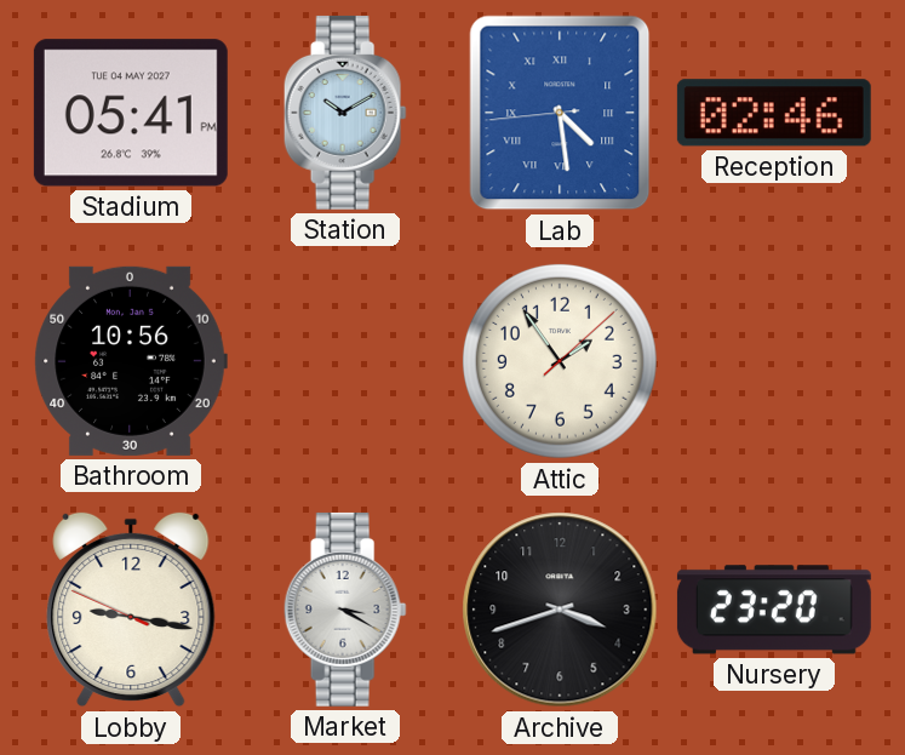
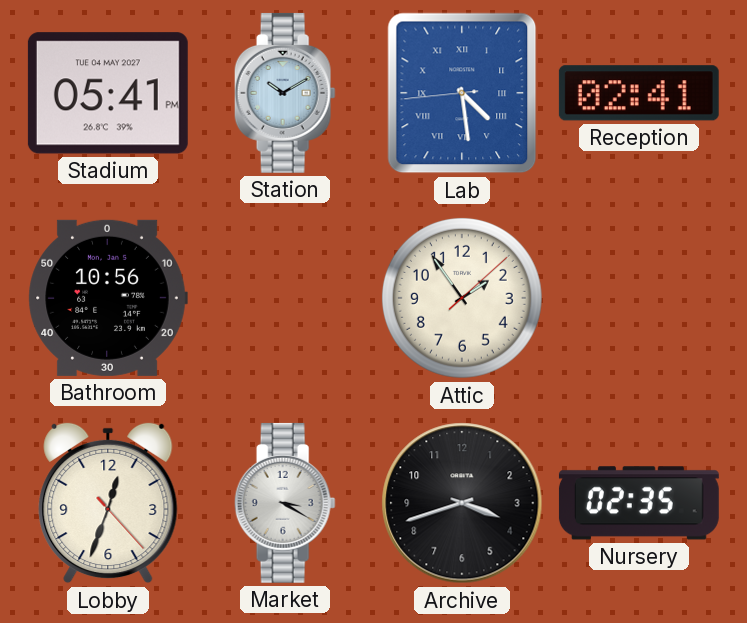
Reception: 02:46 -> 02:41 (639, 93)
Lobby: 9:16 -> 12:33 (108, 503)
Nursery: 23:20 -> 02:35 (639, 503)
